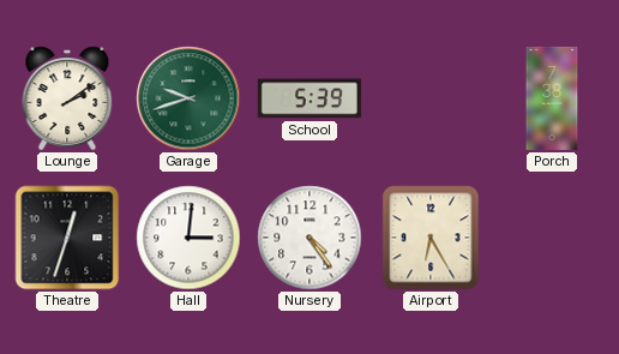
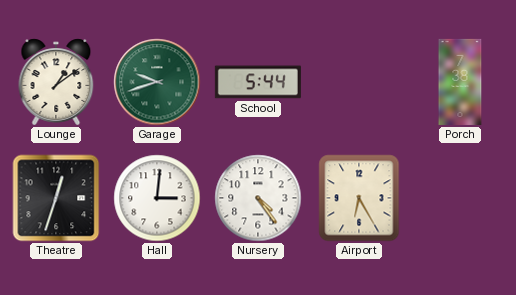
Lounge: 2:09 -> 1:09 (56, 82)
School: 5:39 -> 5:44 (258, 82)
